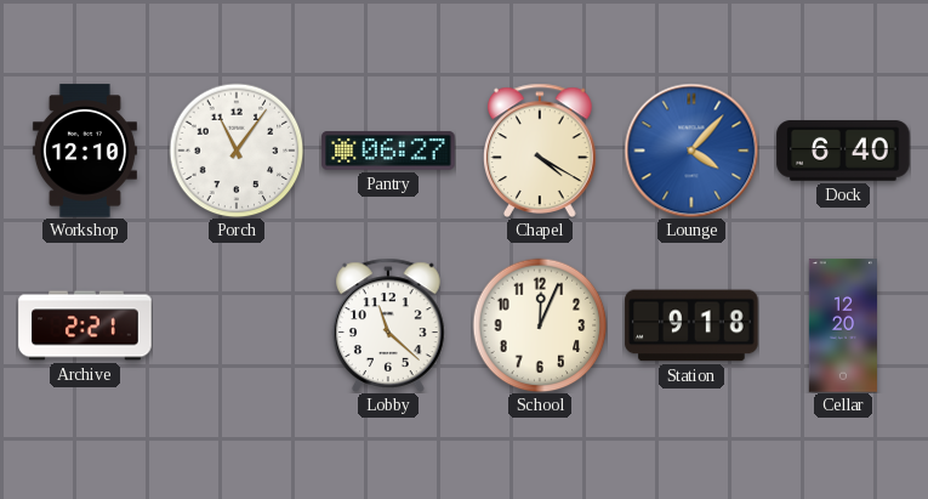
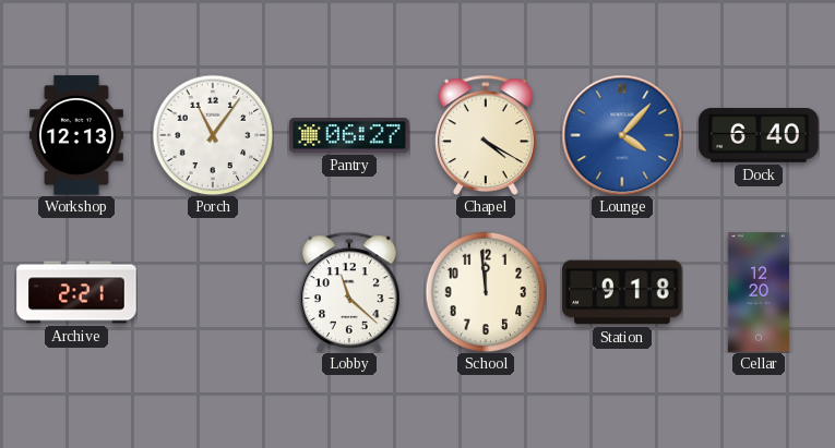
Workshop: 12:10 -> 12:13 (76, 135)
School: 12:04 -> 11:59 (486, 292)
